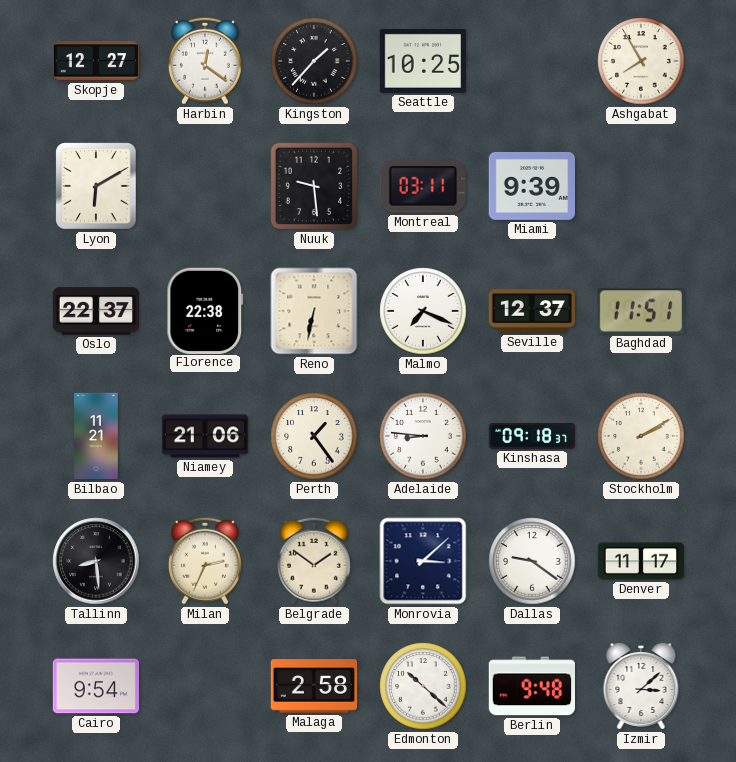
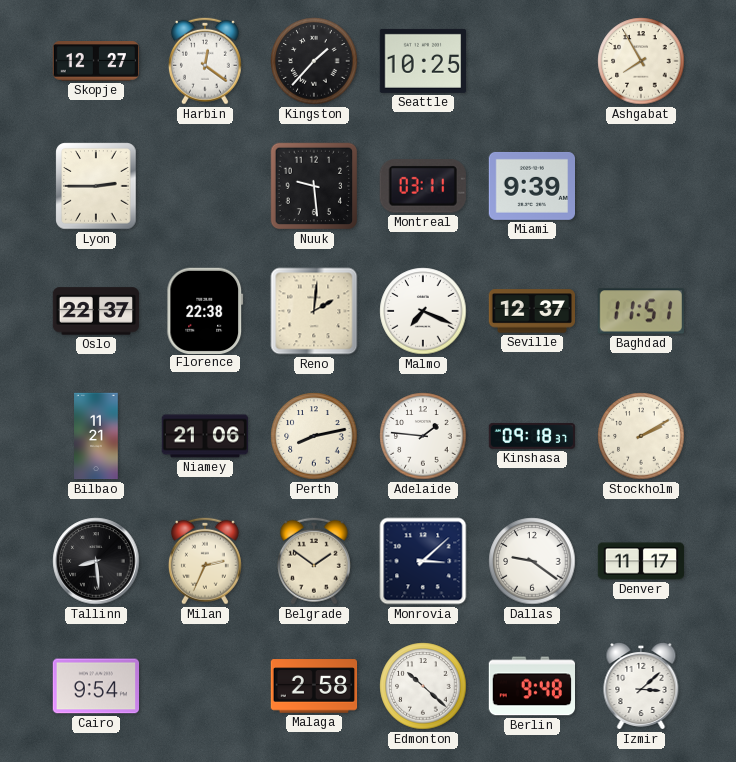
Lyon: 6:10 -> 2:45 (96, 186)
Reno: 6:32 -> 2:01 (314, 311)
Perth: 1:24 -> 8:13 (314, 436)
Adelaide: 8:46 -> 1:46 (423, 436)
